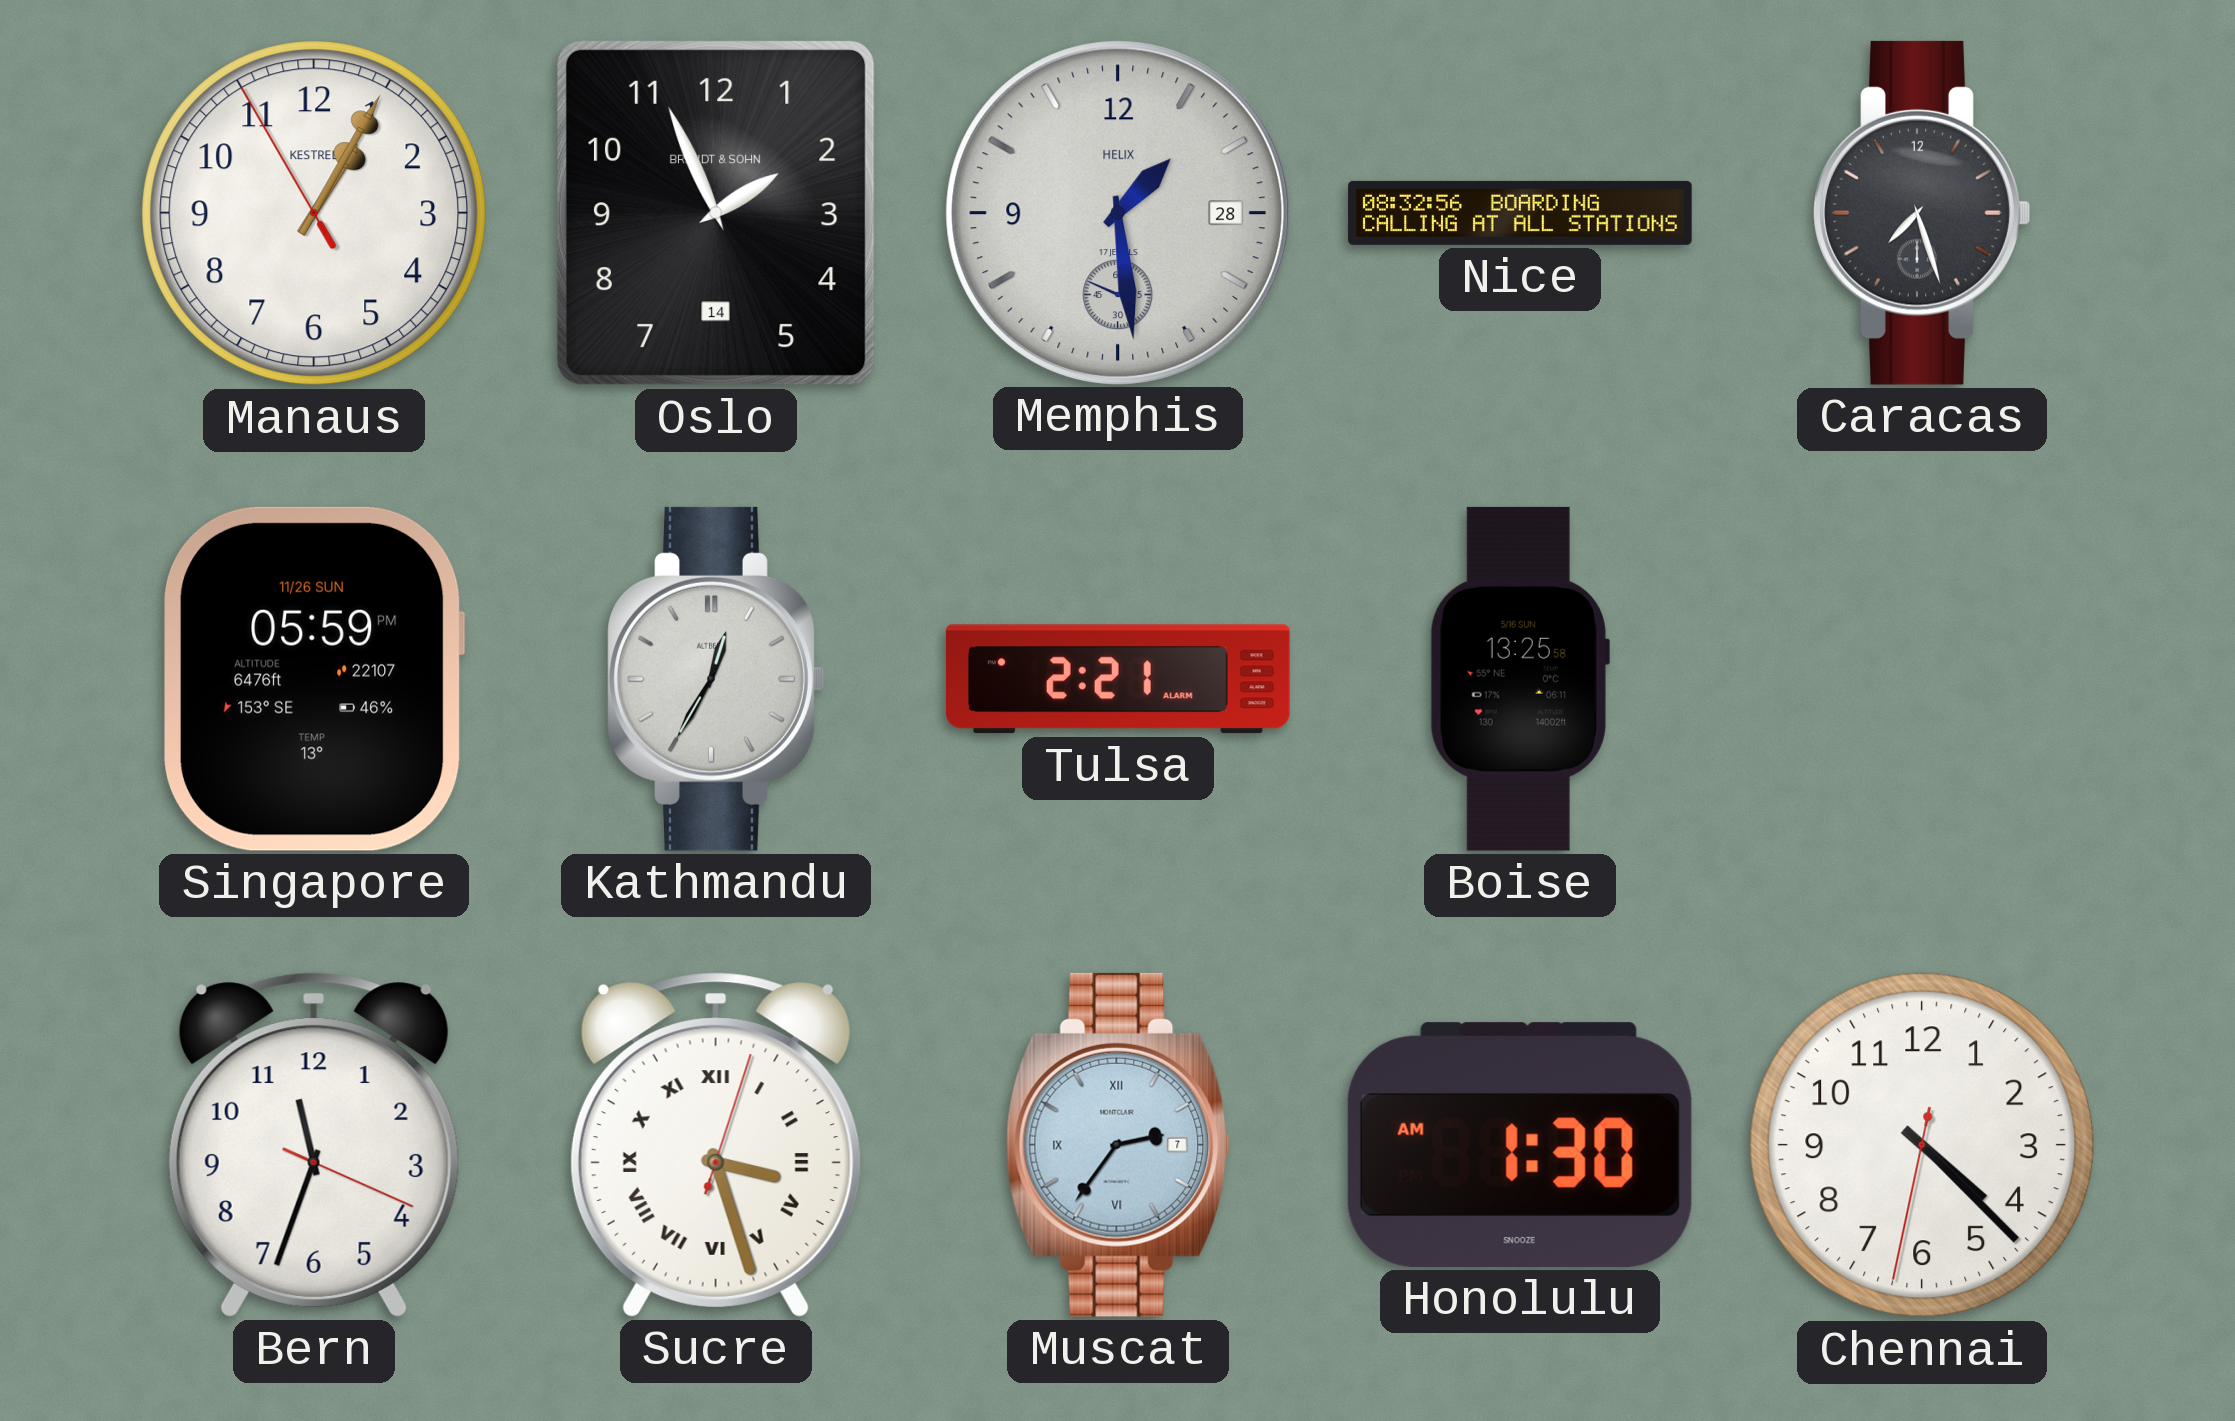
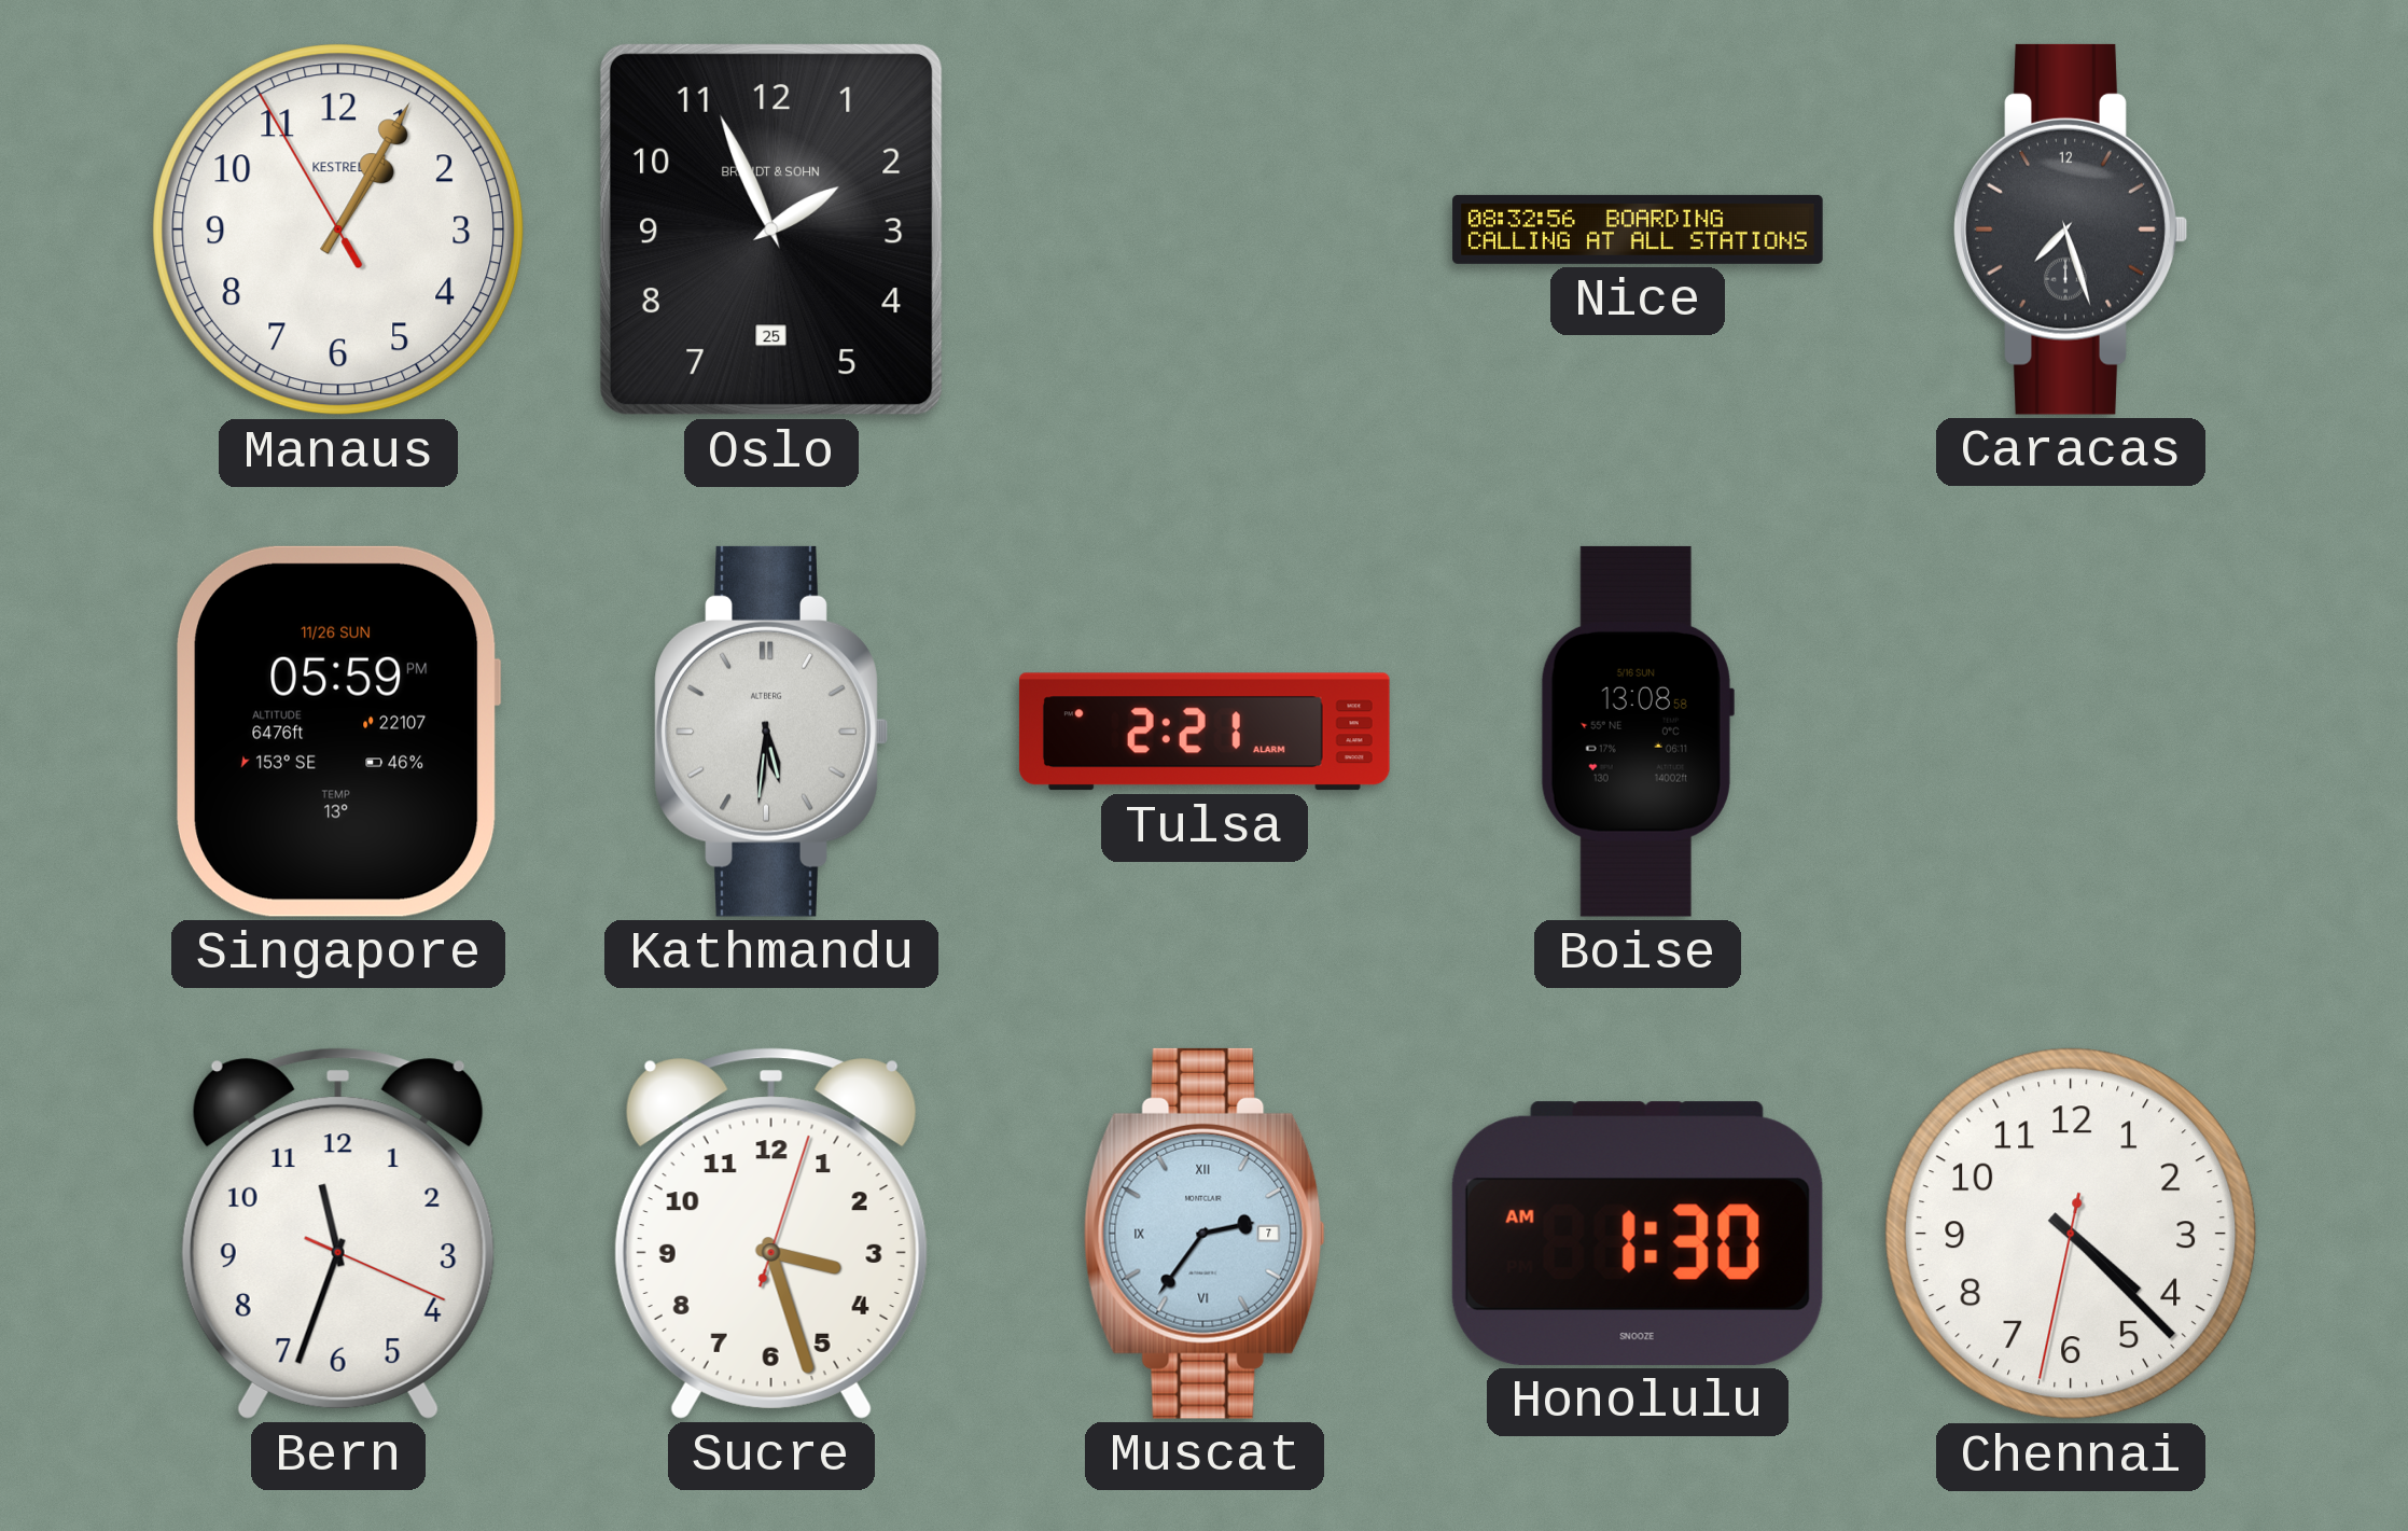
Oslo date: 14 -> 25 (771, 229)
Memphis: 1:28 -> none (1117, 212)
Kathmandu: 12:35 -> 5:31 (771, 732)
Boise: 13:25 -> 13:08 (1637, 732)
Sucre numerals: Roman -> Arabic (771, 1234)
